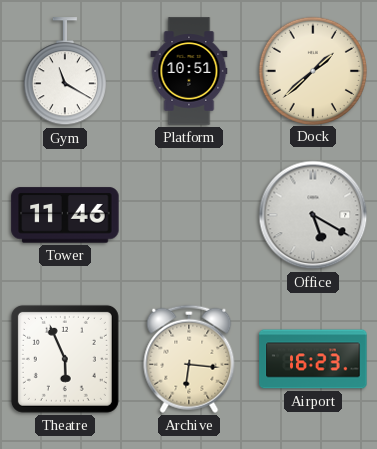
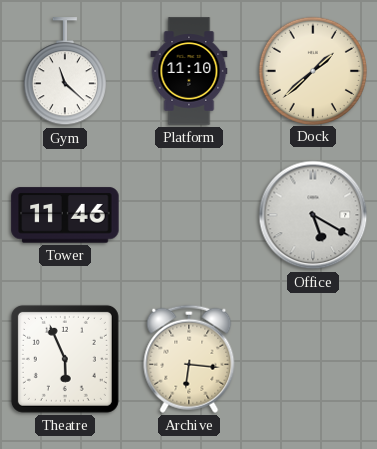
Gym: 11:20 -> 11:22 (65, 72)
Platform: 10:51 -> 11:10 (189, 71)
Airport: 16:23 -> none (313, 359)
